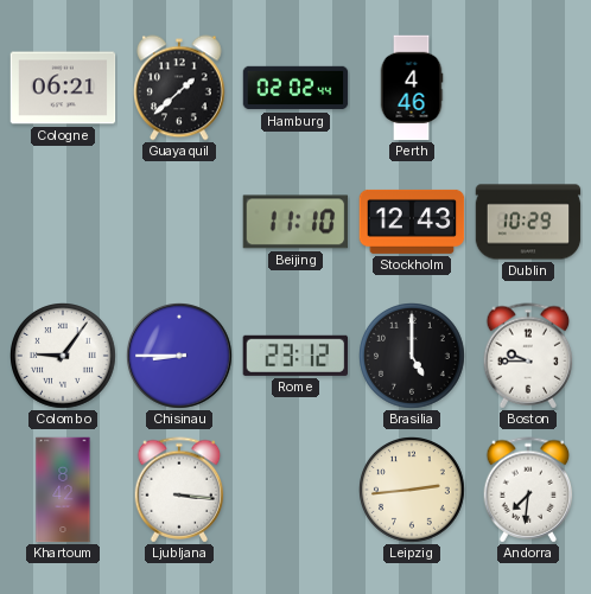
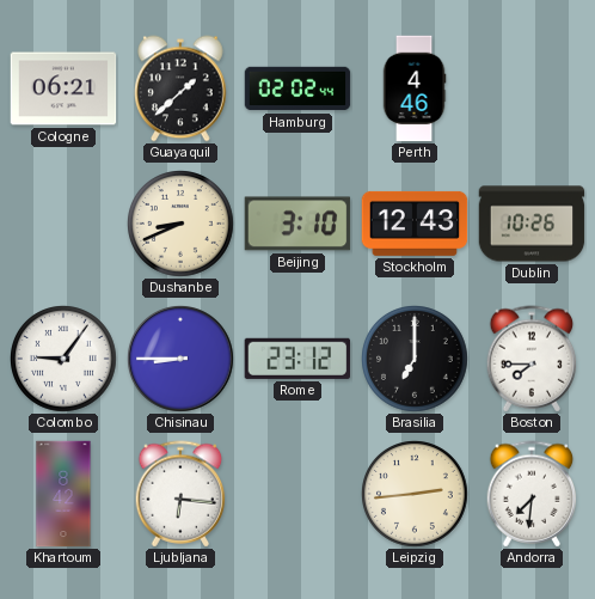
Dushanbe: none -> 8:41 (182, 225)
Beijing: 11:10 -> 3:10 (297, 224)
Dublin: 10:29 -> 10:26 (532, 224)
Brasilia: 5:00 -> 7:00 (416, 360)
Boston: 9:45 -> 7:45 (532, 359)
Ljubljana: 3:16 -> 6:16 (180, 494)
